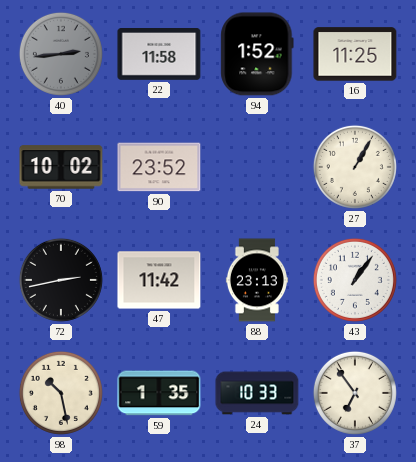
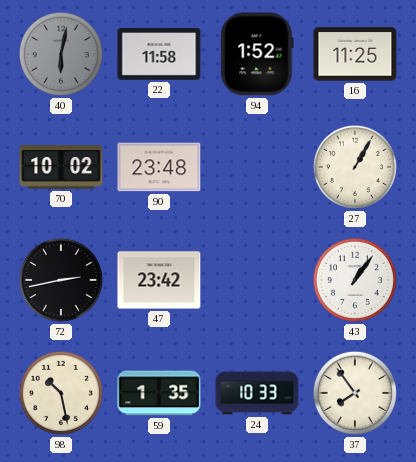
40: 2:44 -> 6:02 (61, 54)
90: 23:52 -> 23:48 (159, 167)
47: 11:42 -> 23:42 (159, 280)
88: 23:13 -> none (257, 280)
37: 6:54 -> 7:54 (355, 393)
